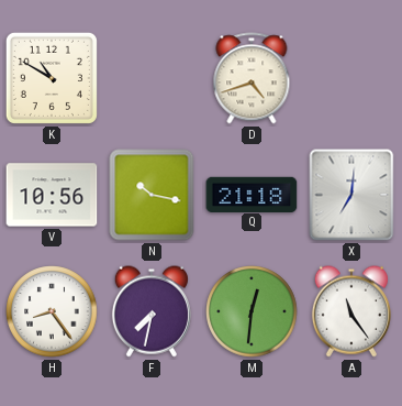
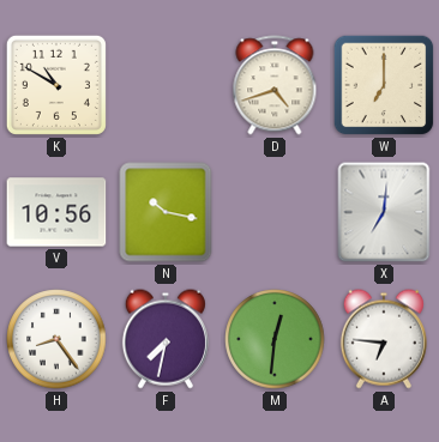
W: none -> 7:00 (384, 85)
Q: 21:18 -> none (252, 194)
A: 11:24 -> 6:46 (384, 339)
